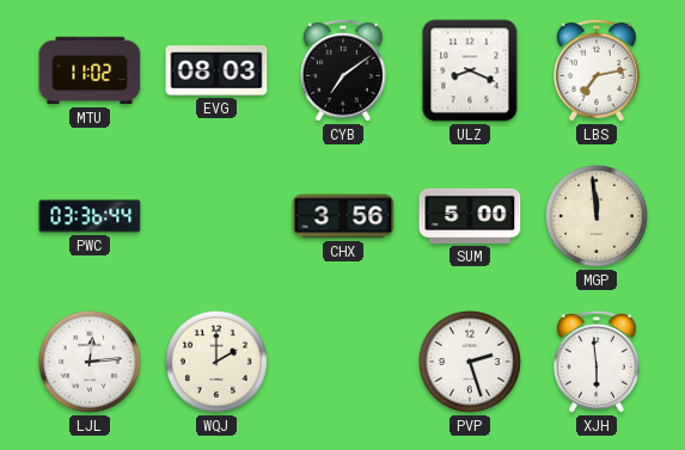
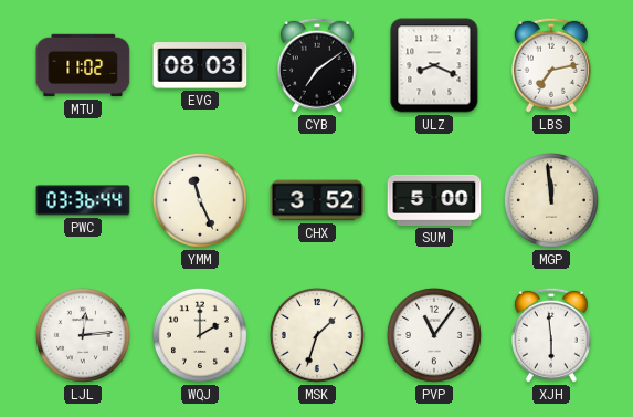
YMM: none -> 11:26 (200, 200)
CHX: 3:56 -> 3:52 (317, 200)
MSK: none -> 1:33 (317, 335)
PVP: 2:27 -> 11:06 (434, 335)
